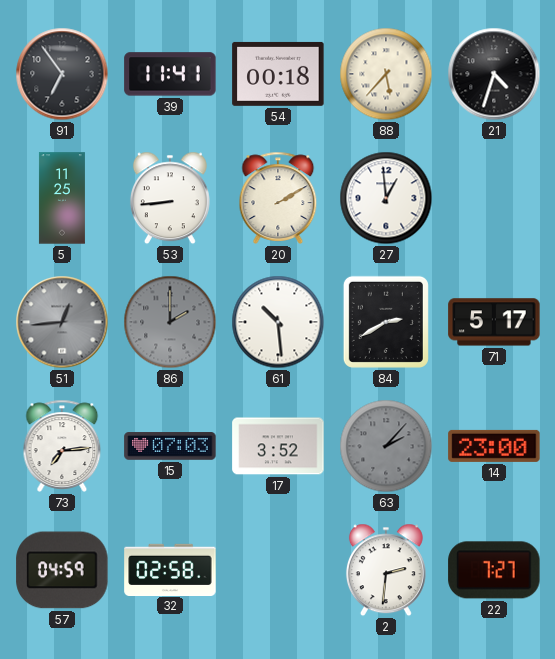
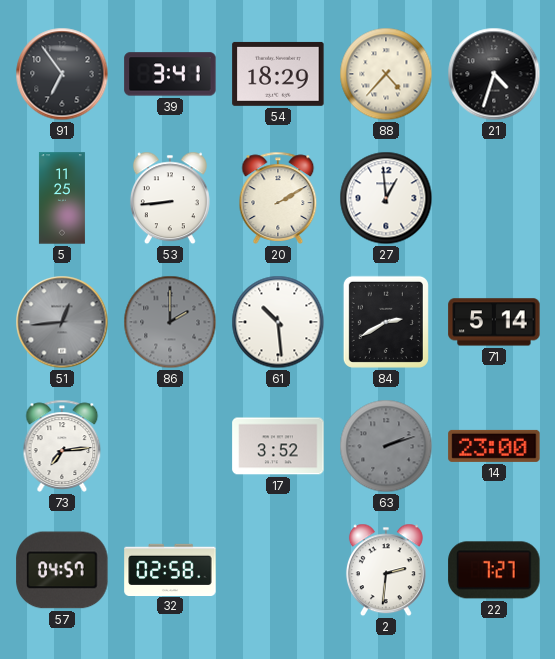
39: 11:41 -> 3:41 (170, 74)
54: 00:18 -> 18:29 (278, 74)
88: 5:37 -> 4:37 (386, 74)
71: 5:17 -> 5:14 (494, 322)
15: 07:03 -> none (170, 446)
63: 2:07 -> 2:12 (386, 446)
57: 04:59 -> 04:57 (62, 570)
